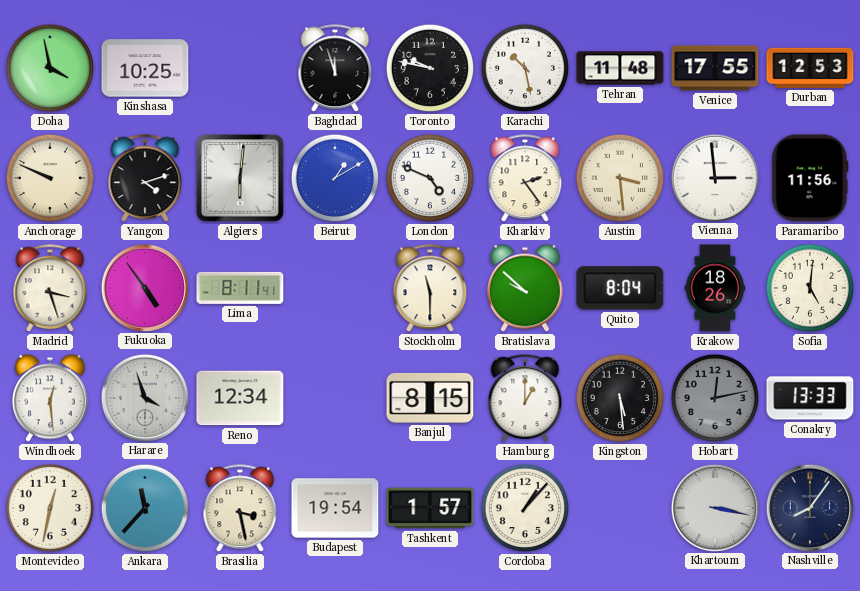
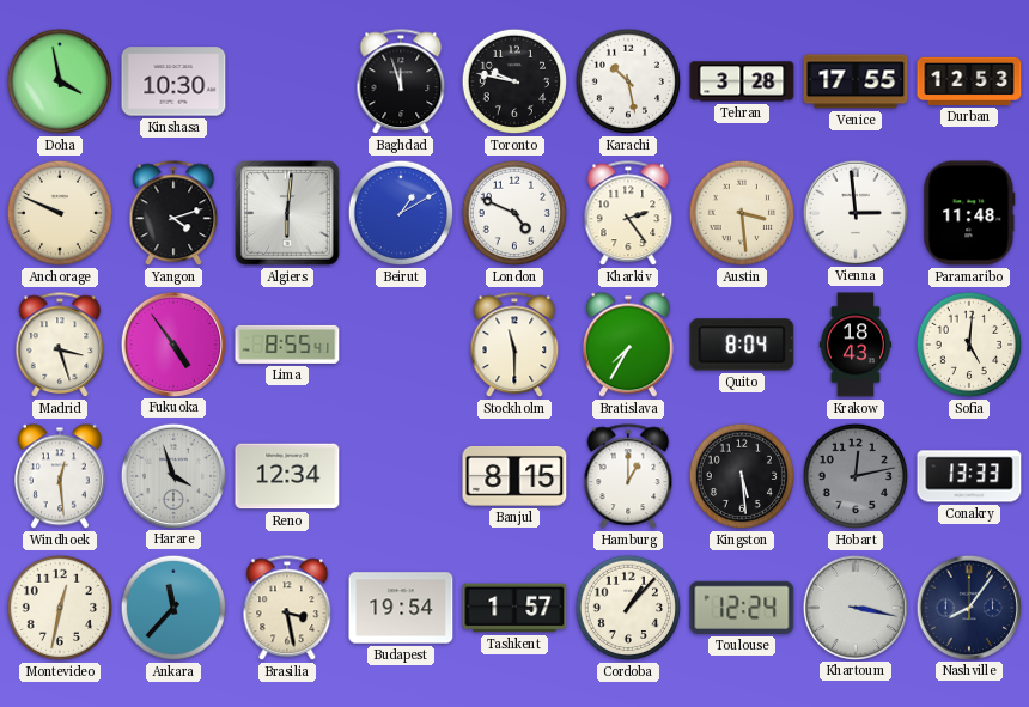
Kinshasa: 10:25 -> 10:30 (173, 81)
Tehran: 11:48 -> 3:28 (742, 81)
Paramaribo: 11:56 -> 11:48 (969, 213)
Lima: 8:11 -> 8:55 (287, 345)
Bratislava: 9:52 -> 7:35 (629, 345)
Krakow: 18:26 -> 18:43 (856, 345)
Toulouse: none -> 12:24 (742, 608)
